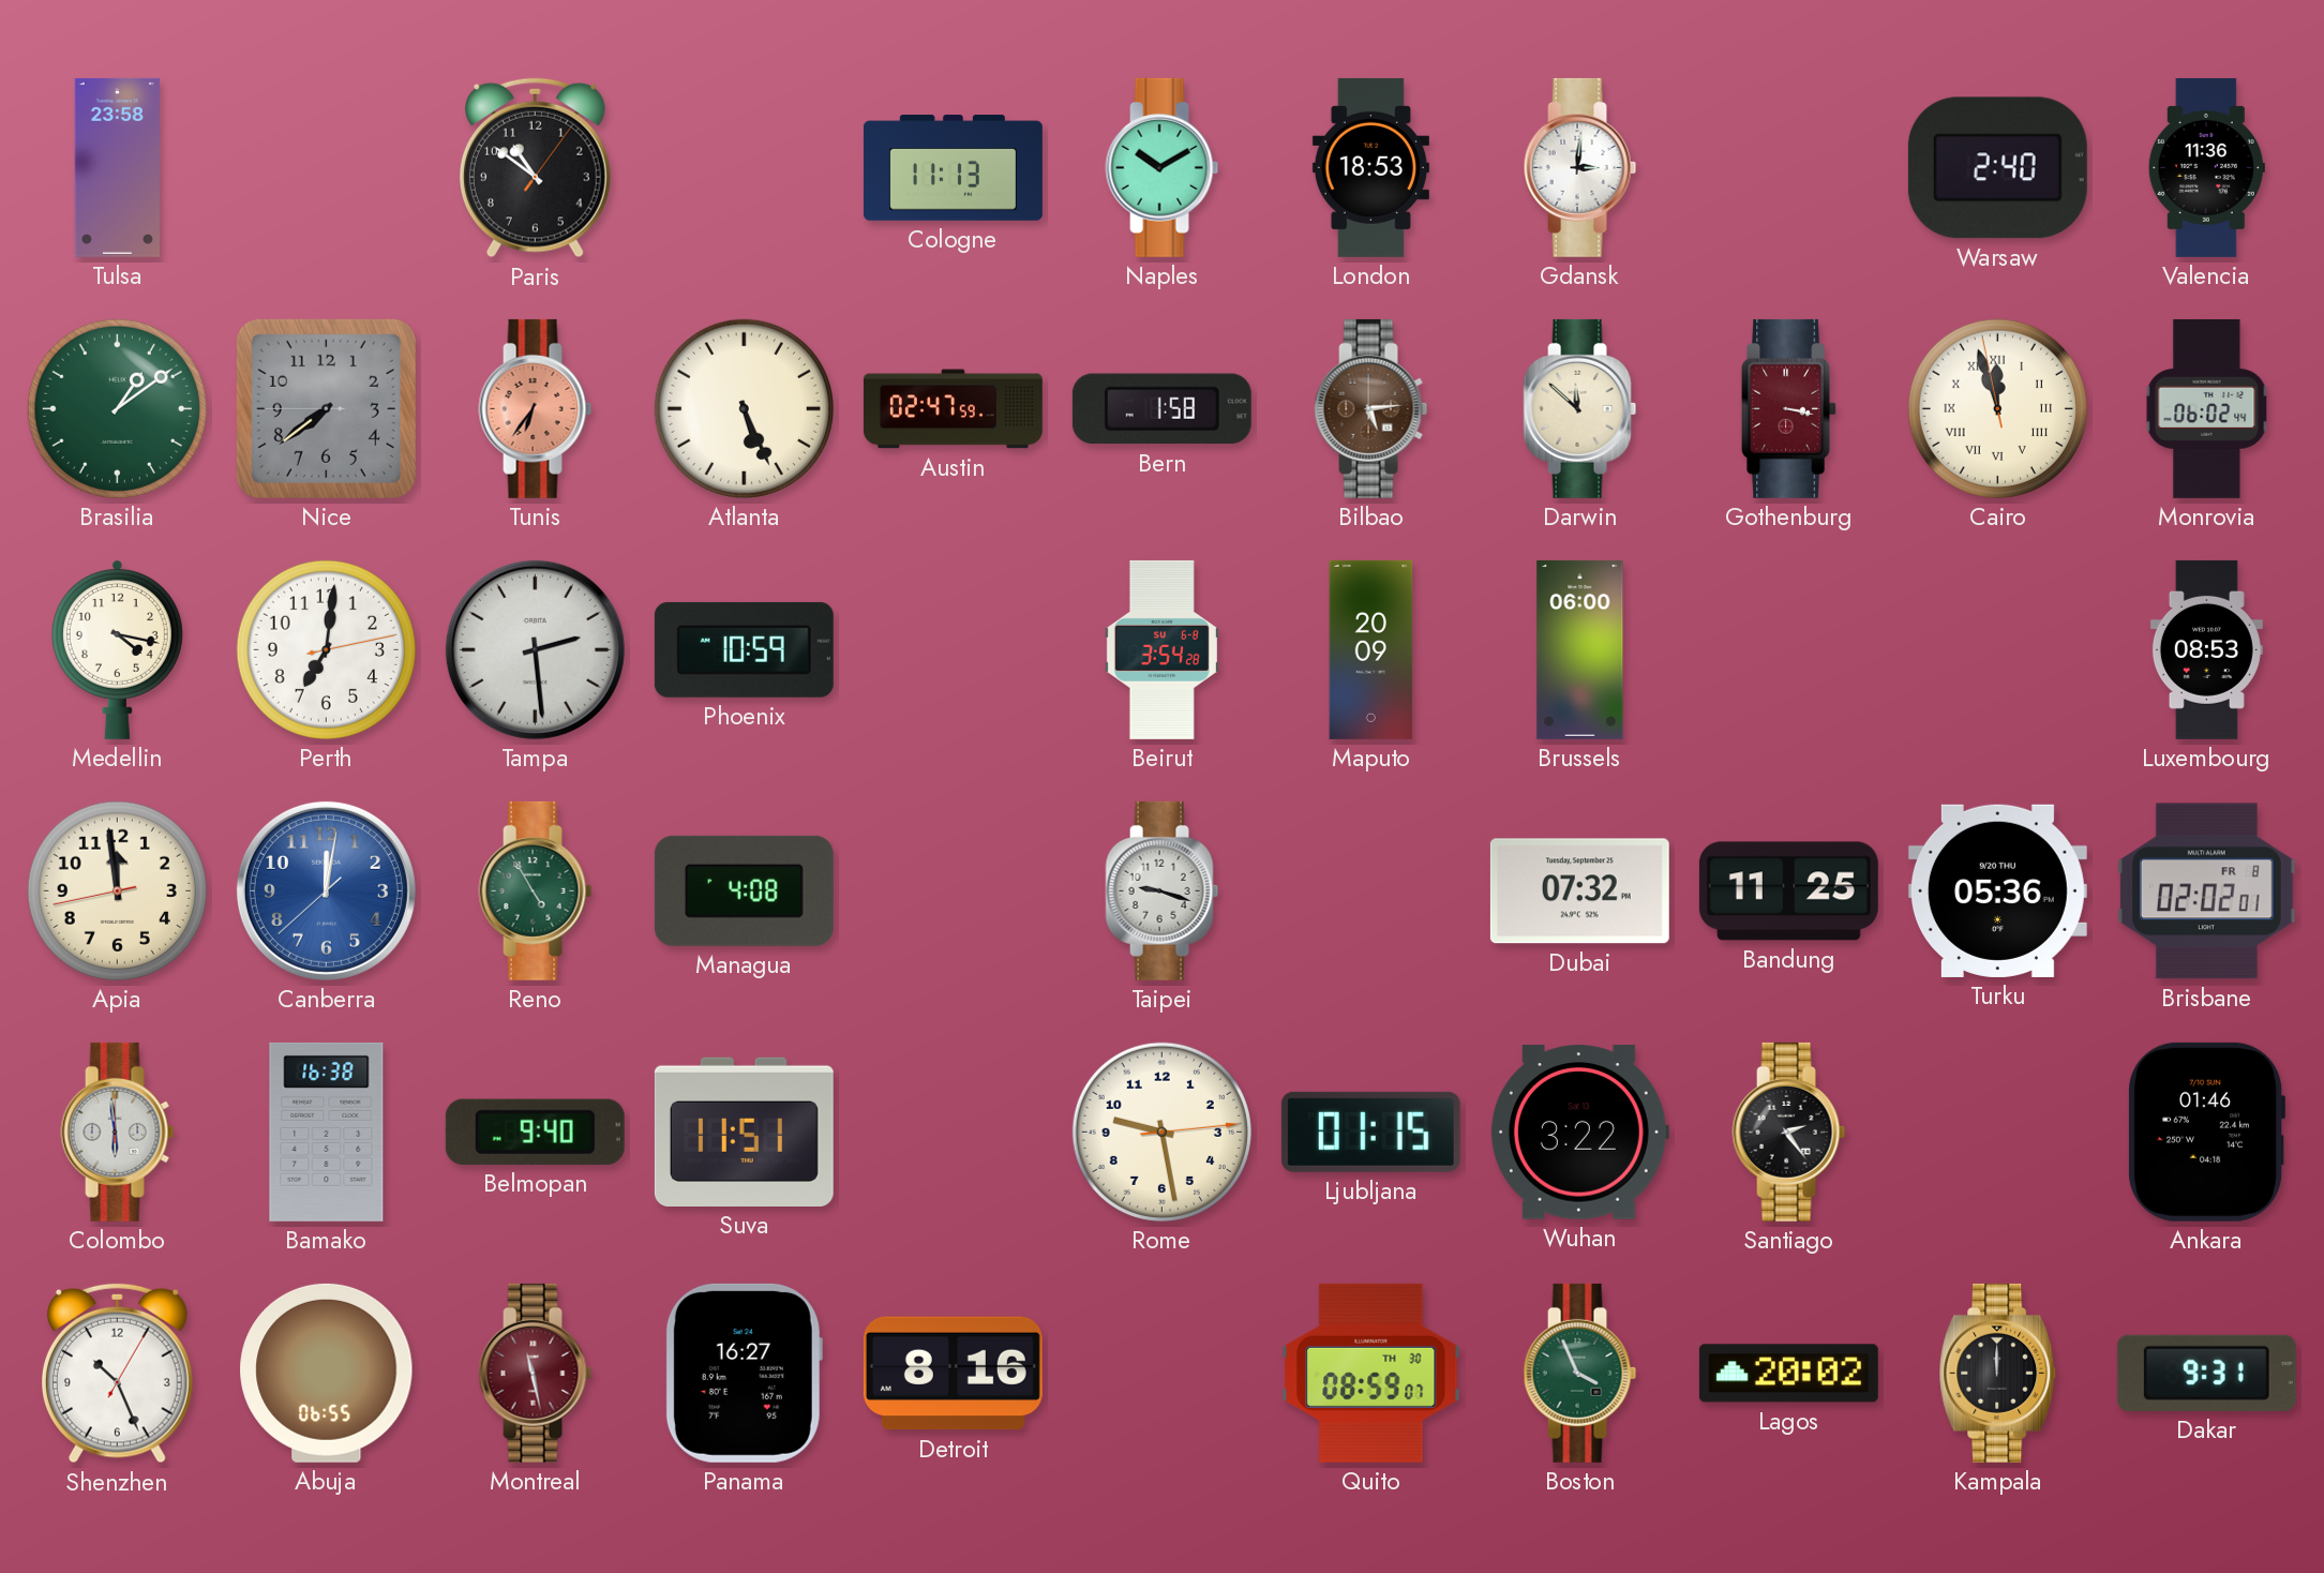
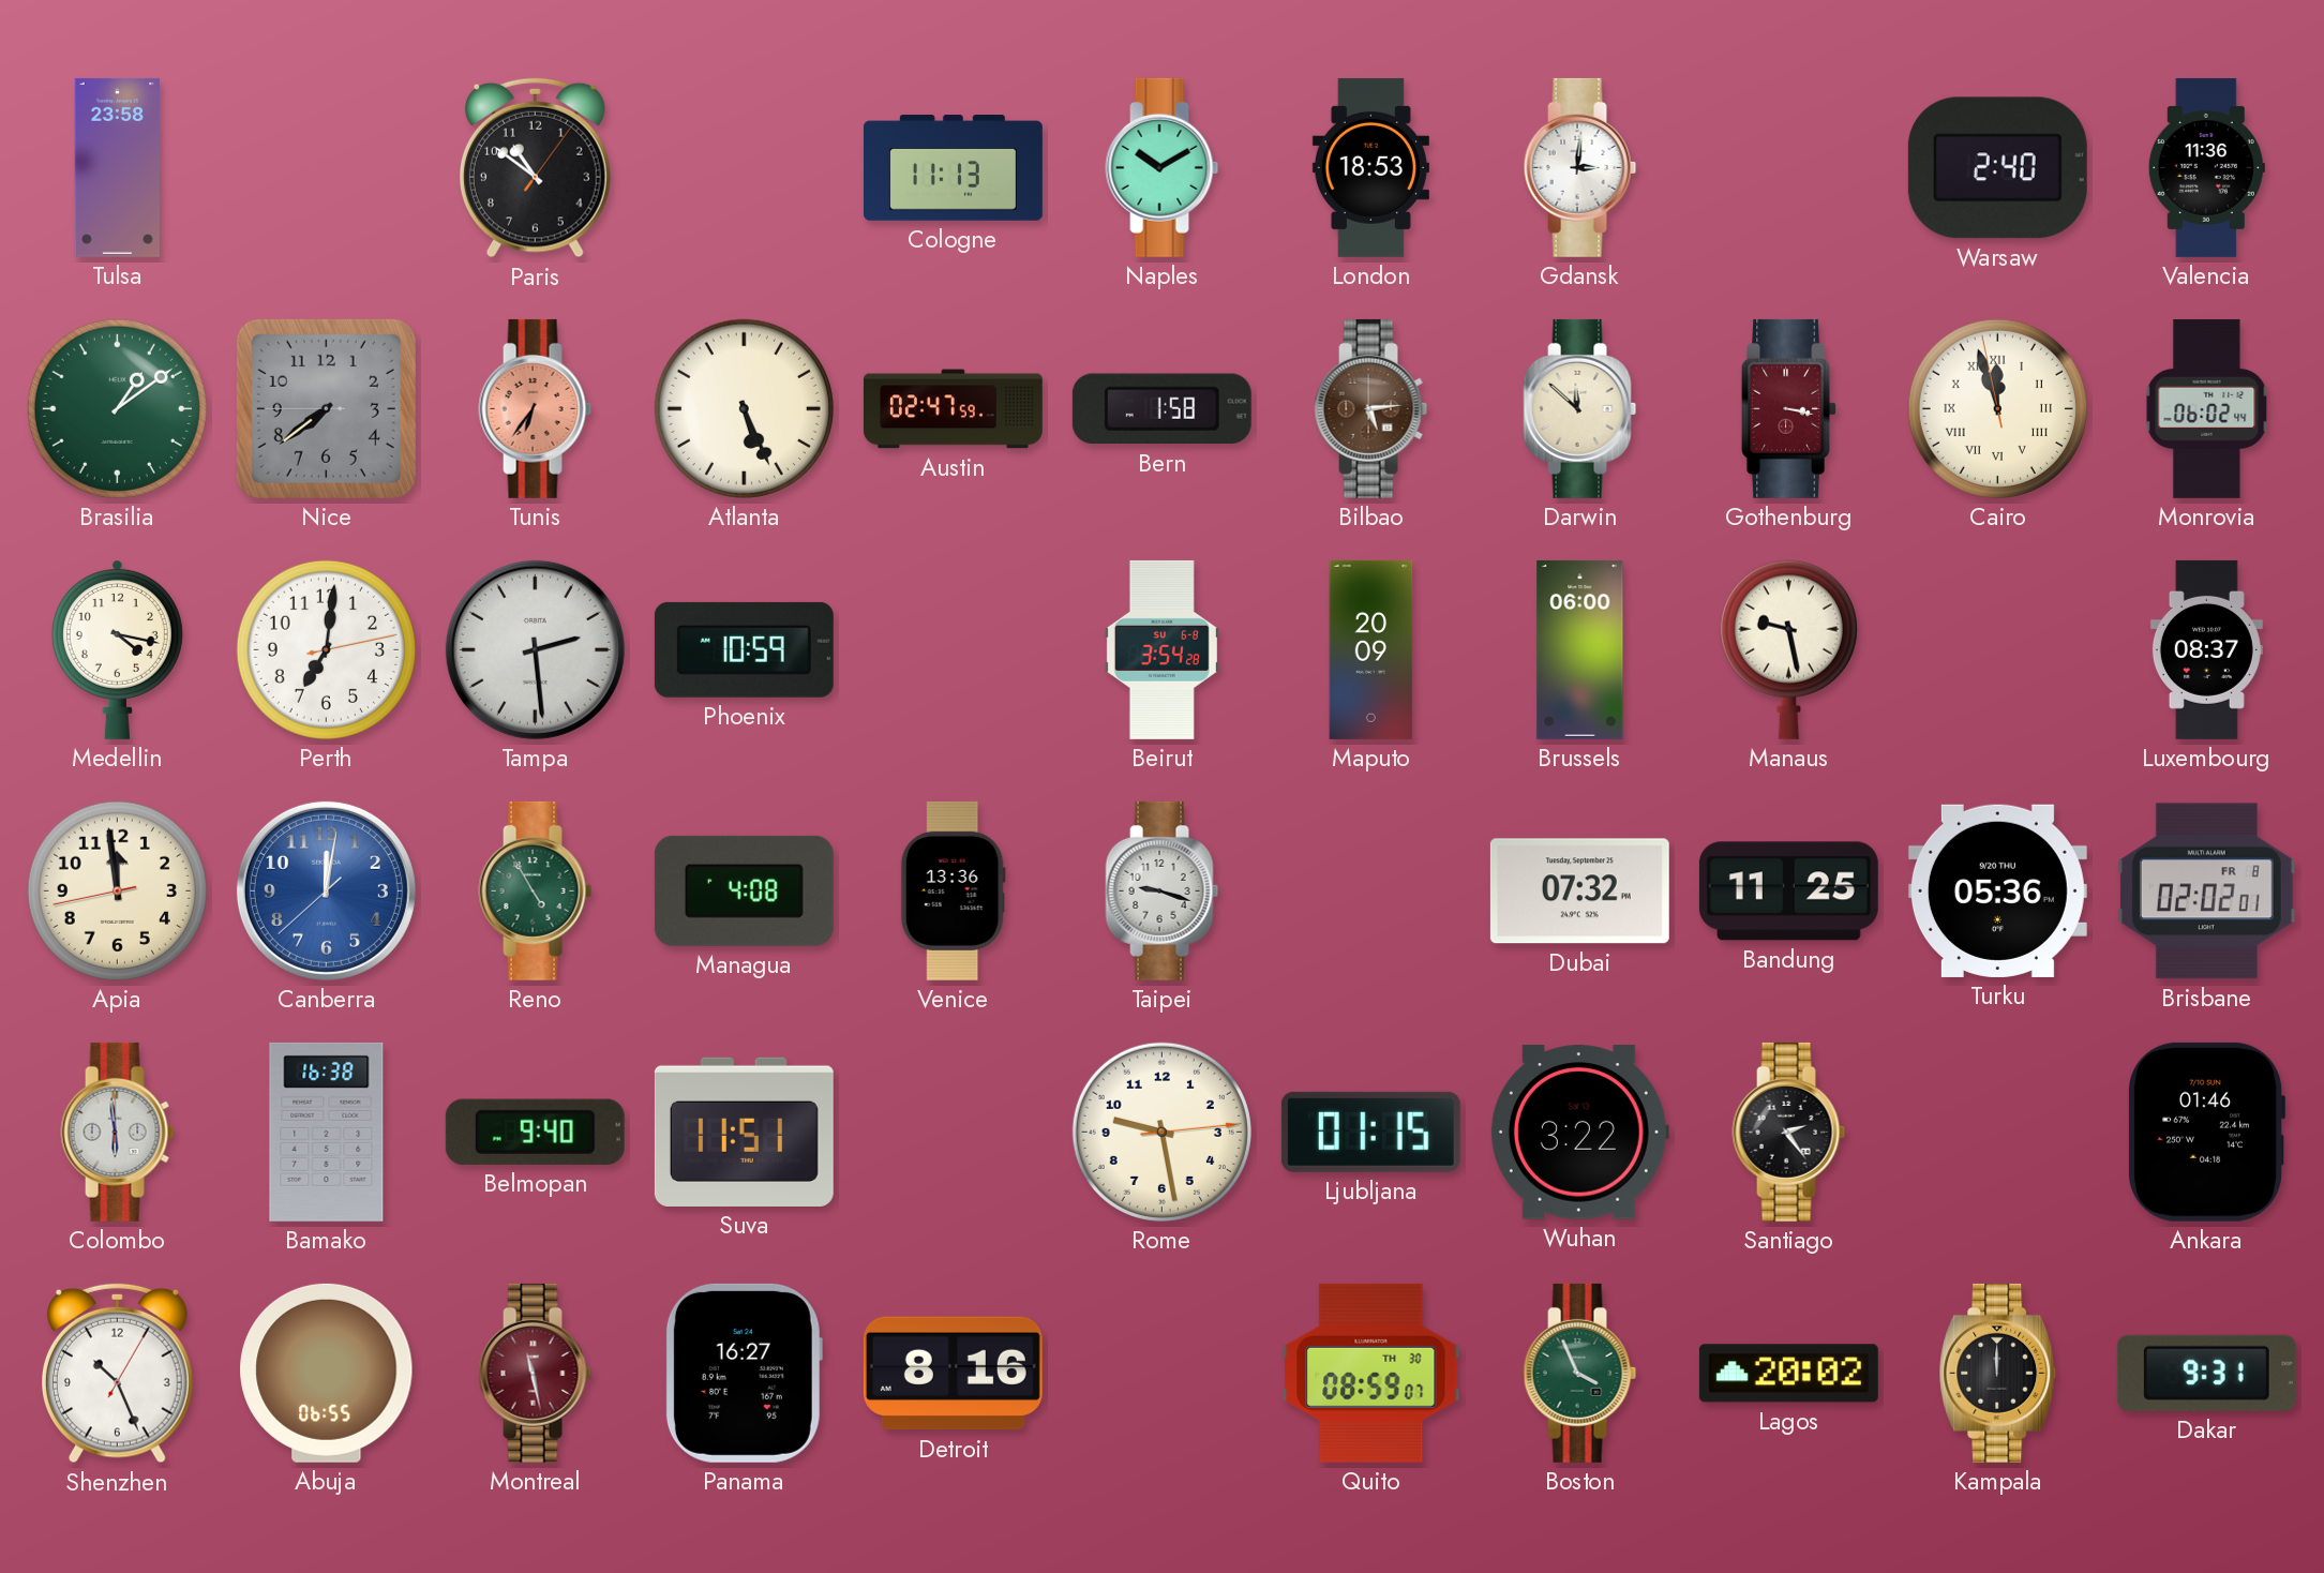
Manaus: none -> 9:28 (1788, 649)
Luxembourg: 08:53 -> 08:37 (2206, 649)
Venice: none -> 13:36 (953, 890)
